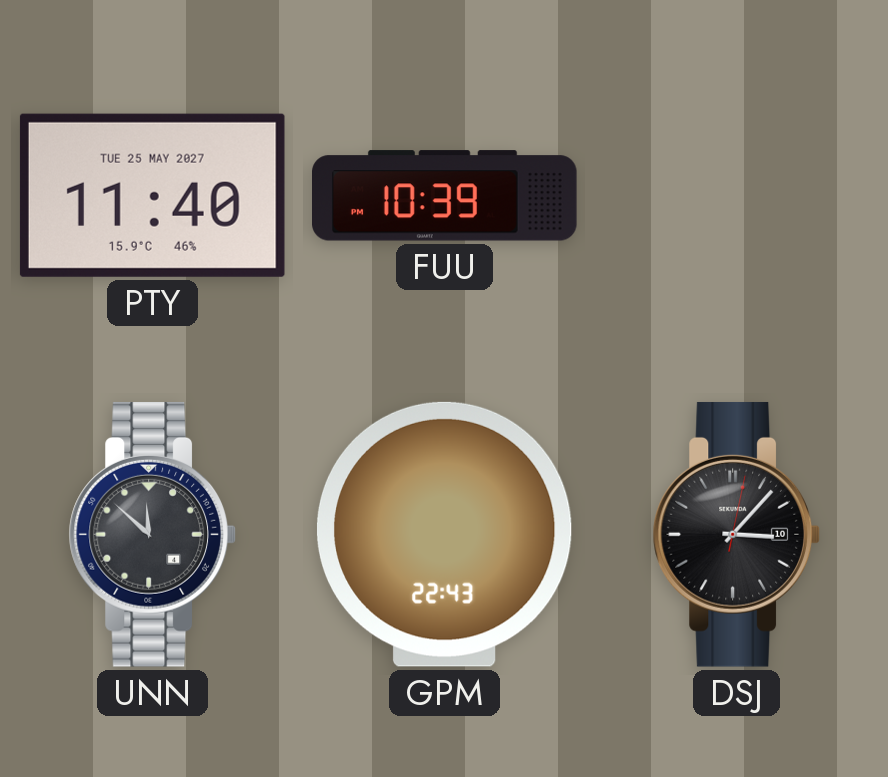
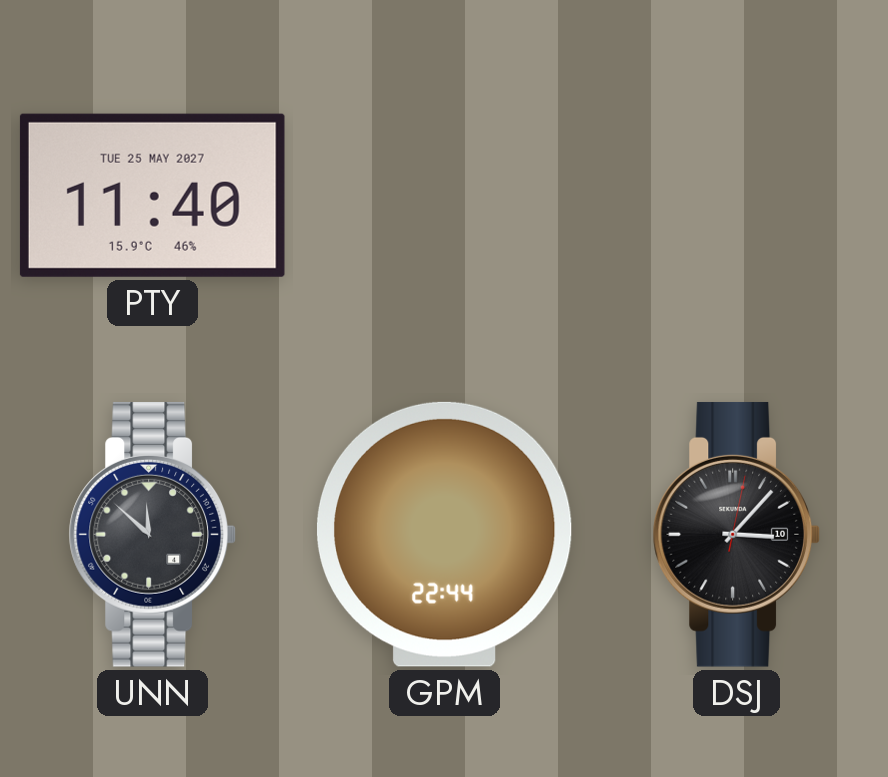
FUU: 10:39 -> none (445, 196)
GPM: 22:43 -> 22:44 (444, 534)
